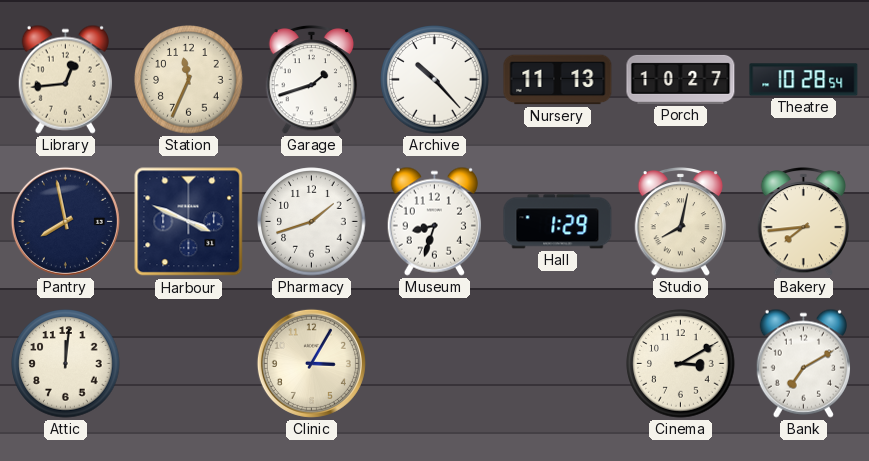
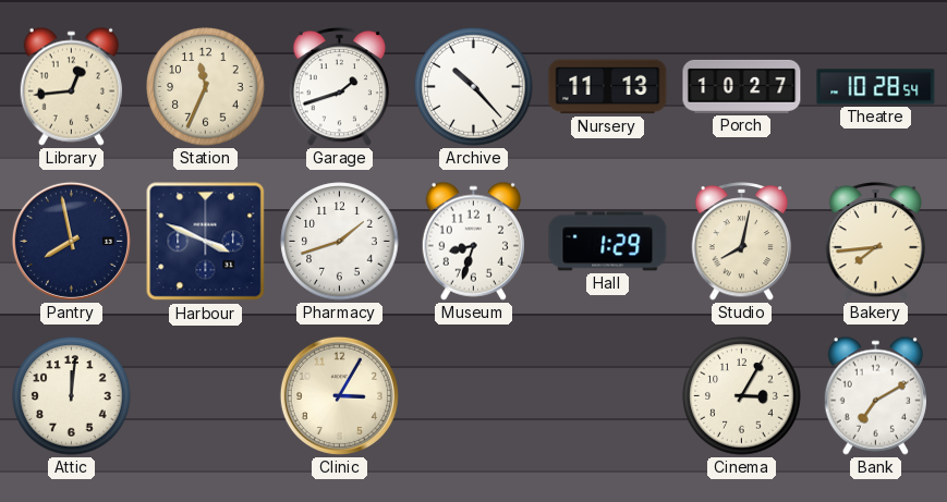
Cinema: 3:10 -> 3:05 (742, 396)
